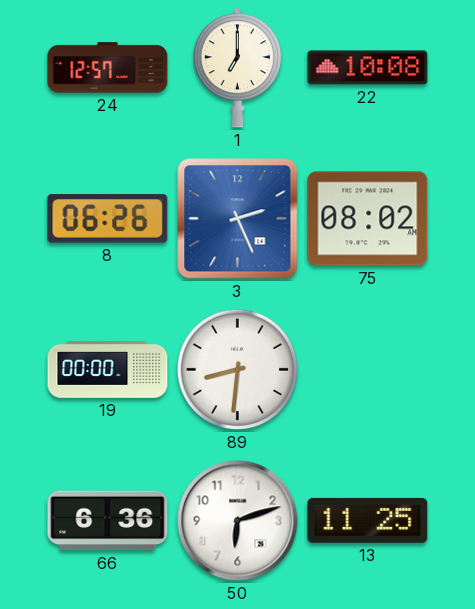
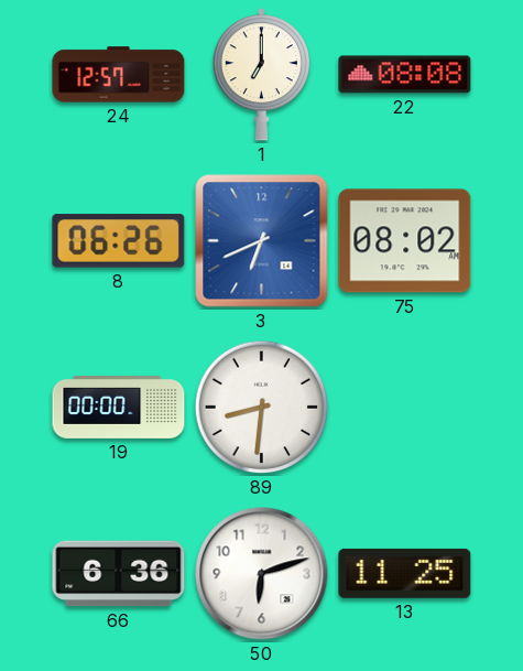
22: 10:08 -> 08:08 (405, 75)
3: 2:26 -> 6:41 (262, 241)
